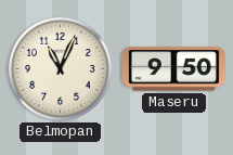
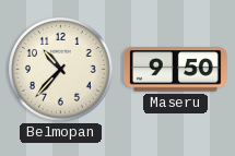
Belmopan: 11:04 -> 10:37 (61, 70)
